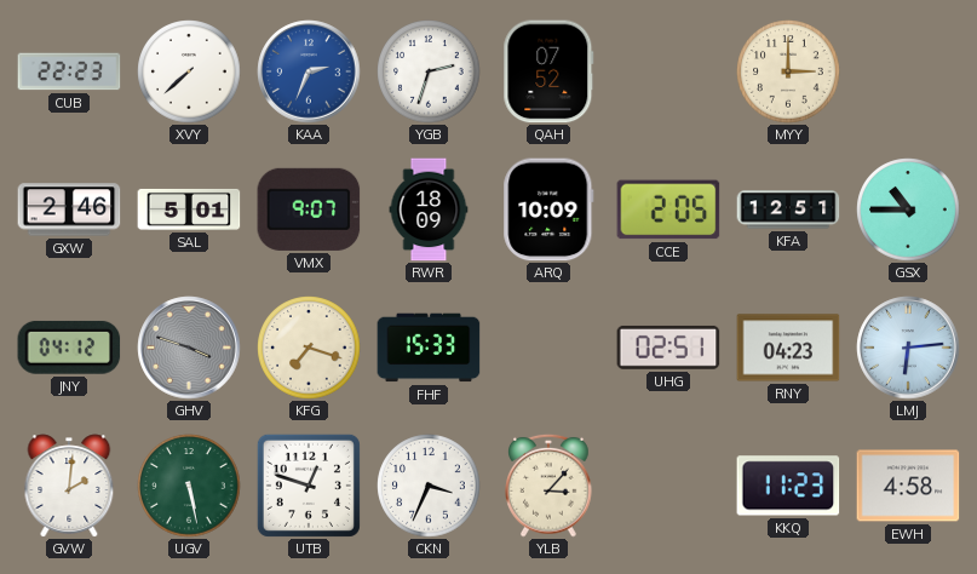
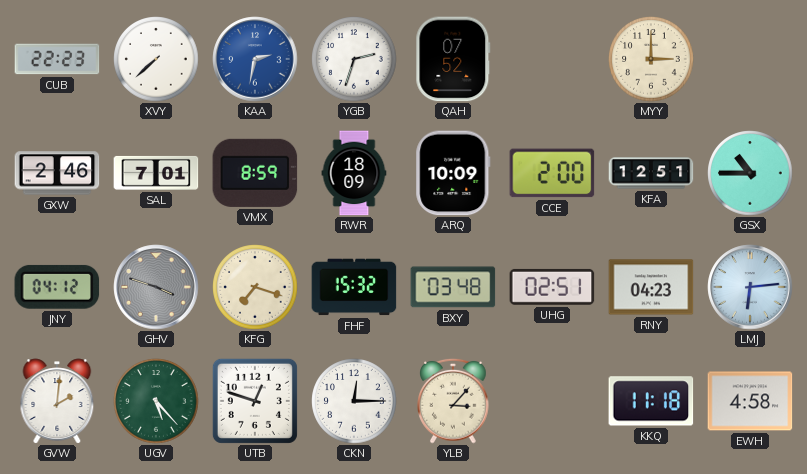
KAA: 2:34 -> 2:32 (255, 59)
SAL: 5:01 -> 7:01 (156, 173)
VMX: 9:07 -> 8:59 (255, 173)
CCE: 2:05 -> 2:00 (552, 173)
FHF: 15:33 -> 15:32 (354, 287)
BXY: none -> 03:48 (453, 287)
UGV: 5:28 -> 5:23 (156, 401)
CKN: 3:34 -> 12:15 (354, 401)
KKQ: 11:23 -> 11:18 (651, 401)
